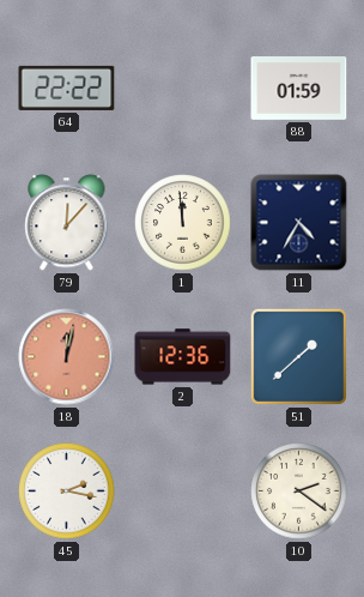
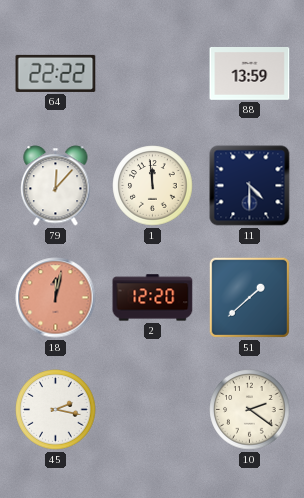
88: 01:59 -> 13:59 (250, 74)
11: 4:35 -> 4:30 (250, 186)
2: 12:36 -> 12:20 (153, 298)
